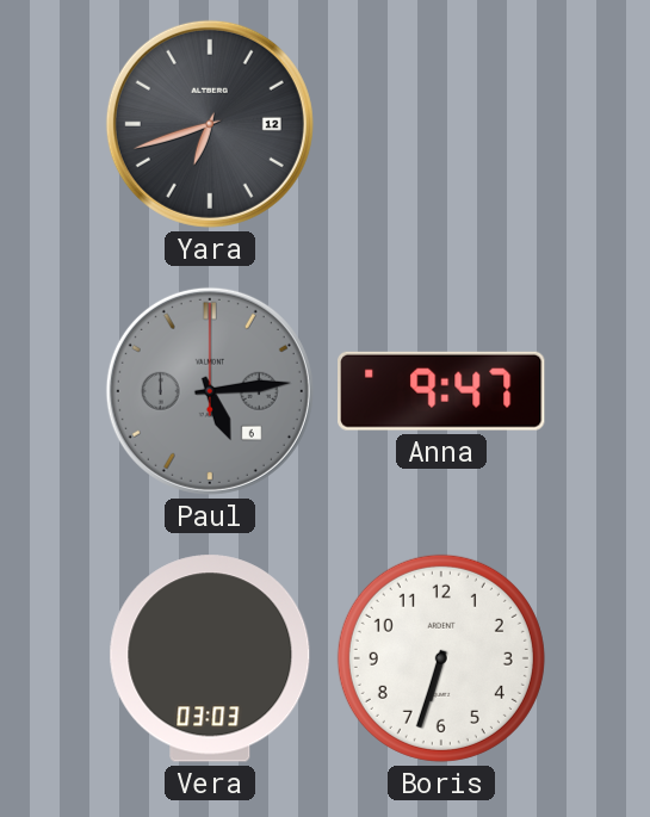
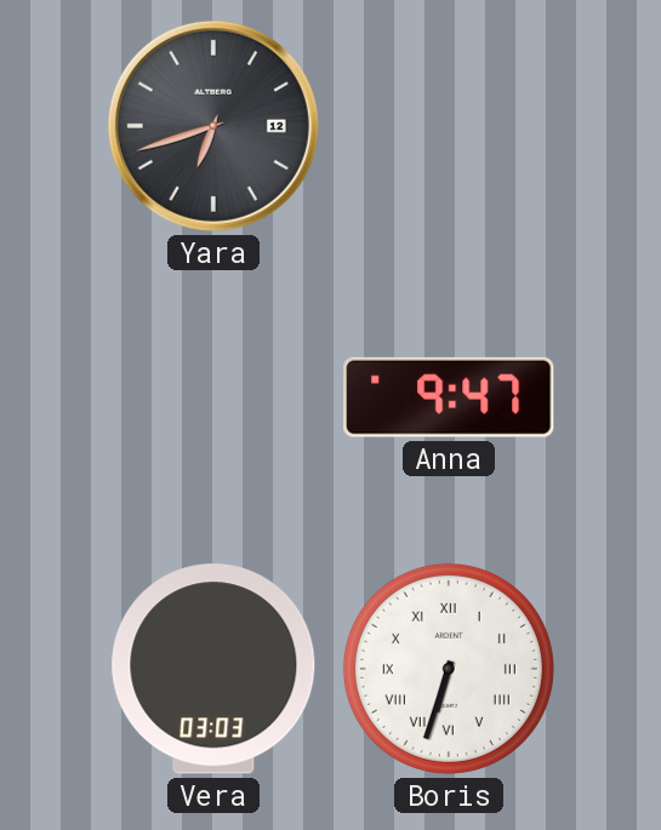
Paul: 5:14 -> none (210, 391)
Boris numerals: Arabic -> Roman (449, 669)
